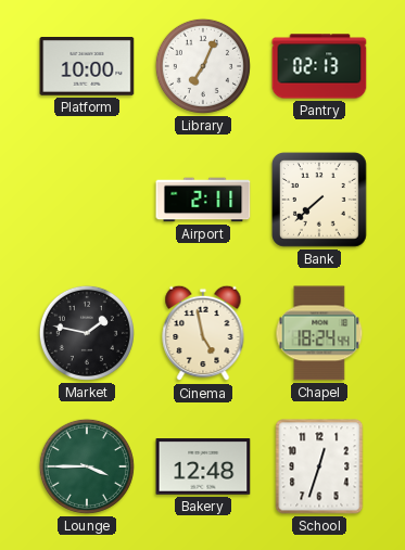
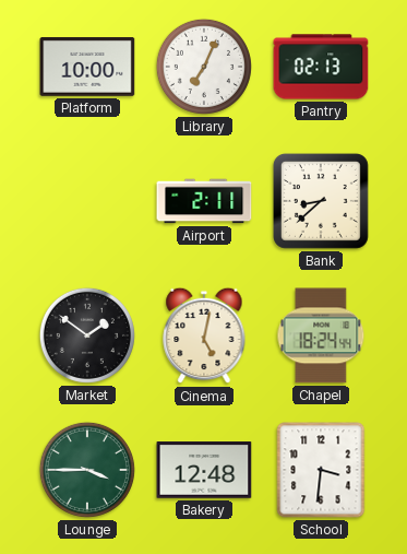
Bank: 7:38 -> 8:38 (321, 201)
Market: 1:47 -> 1:51 (87, 335)
Cinema: 4:58 -> 5:02 (204, 335)
School: 12:33 -> 3:31 (321, 470)
